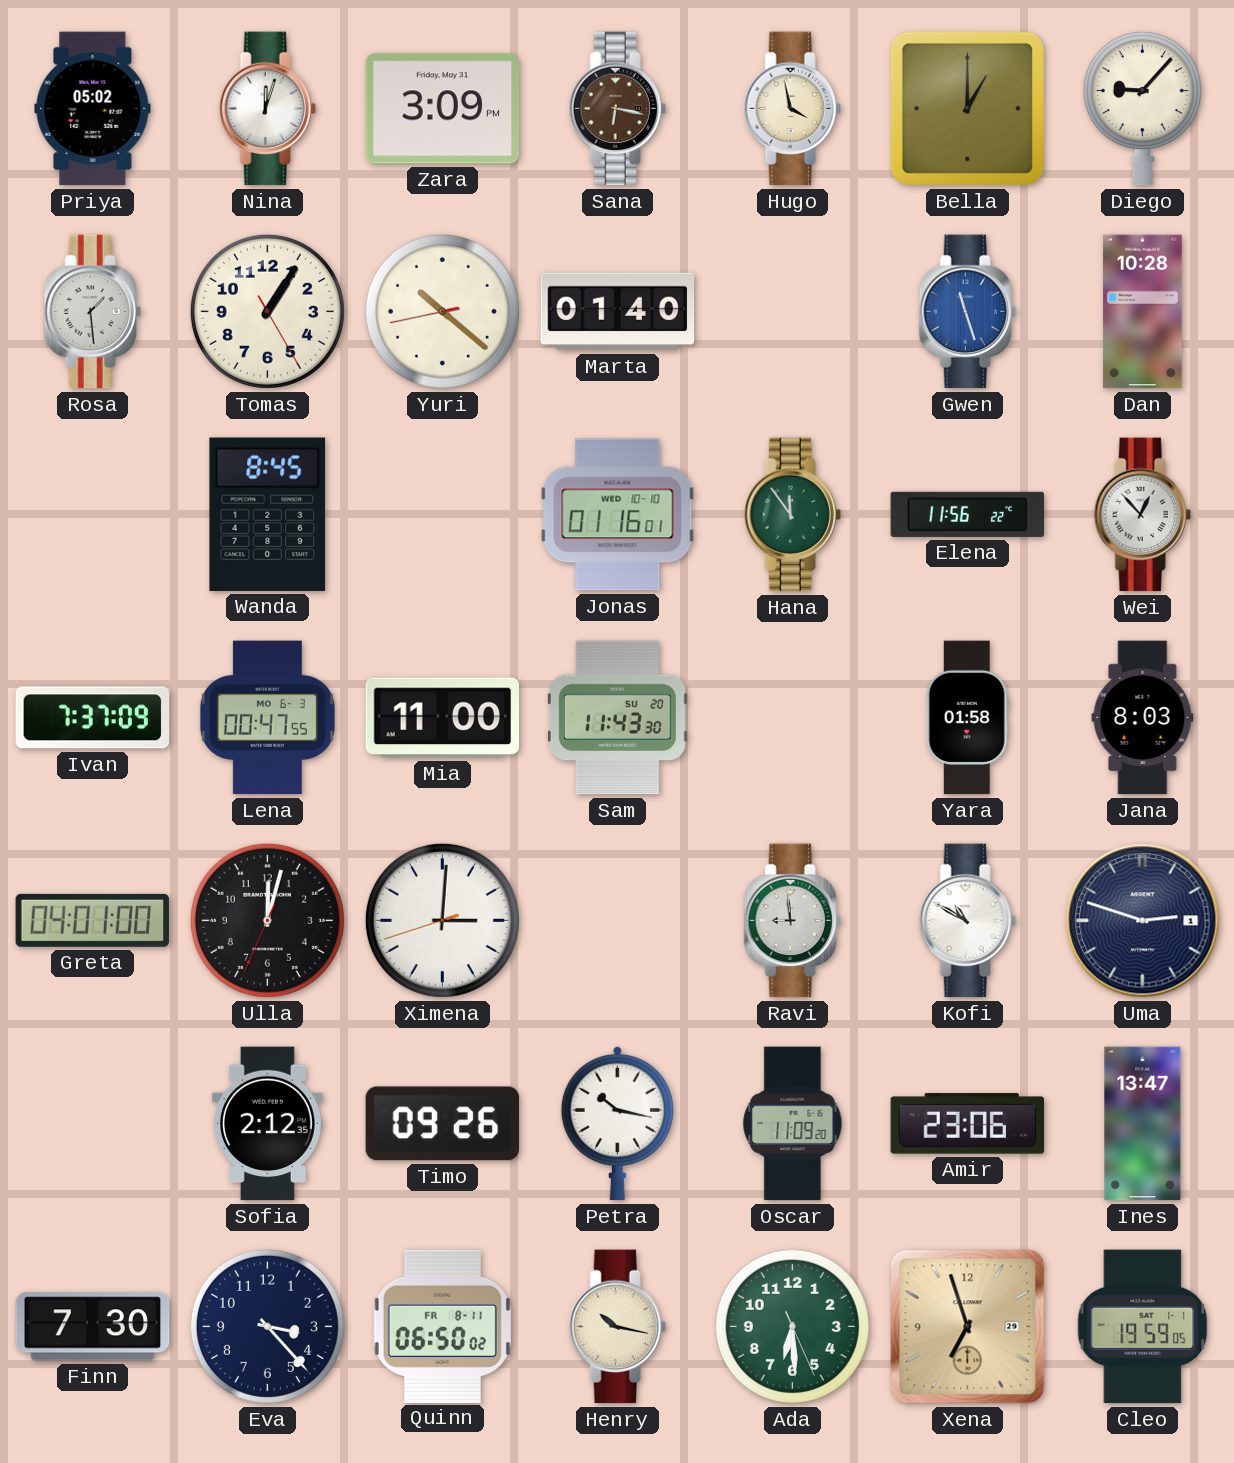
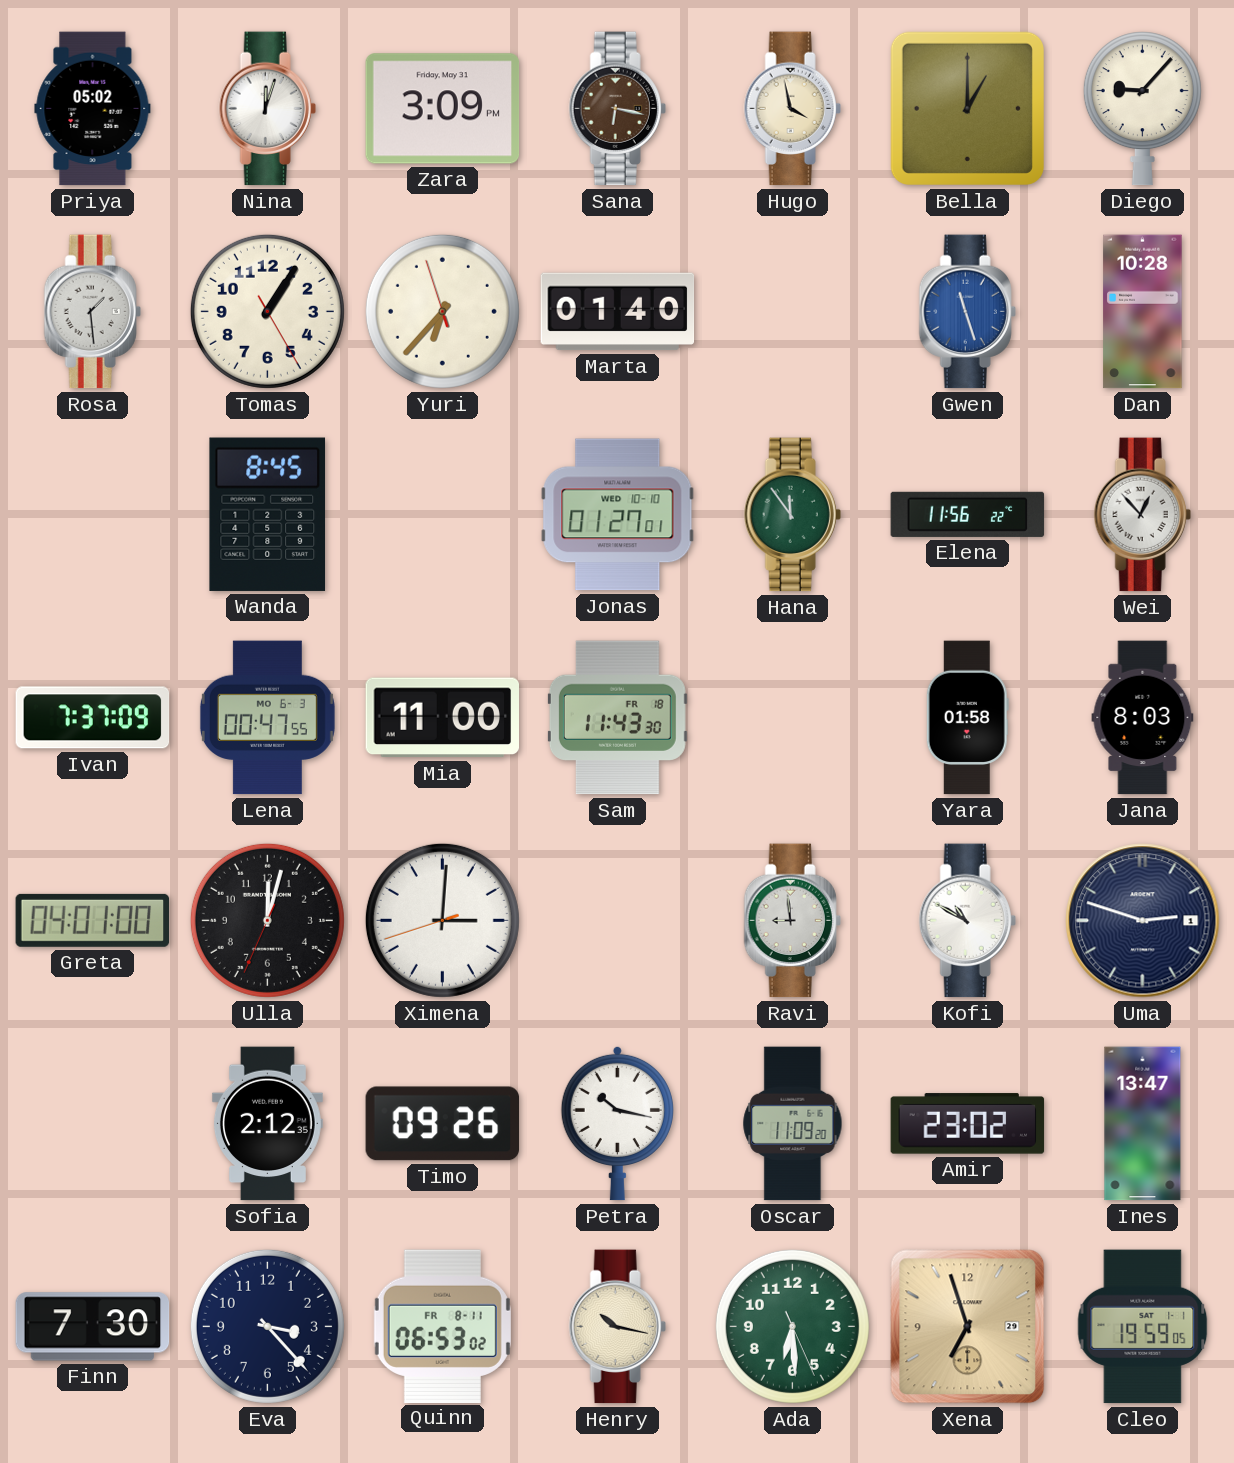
Yuri: 10:21 -> 6:36 (442, 311)
Jonas: 01:16 -> 01:27 (618, 515)
Sam date: SU 20 -> FR 18 (617, 718)
Amir: 23:06 -> 23:02 (968, 1124)
Quinn: 06:50 -> 06:53 (442, 1326)
